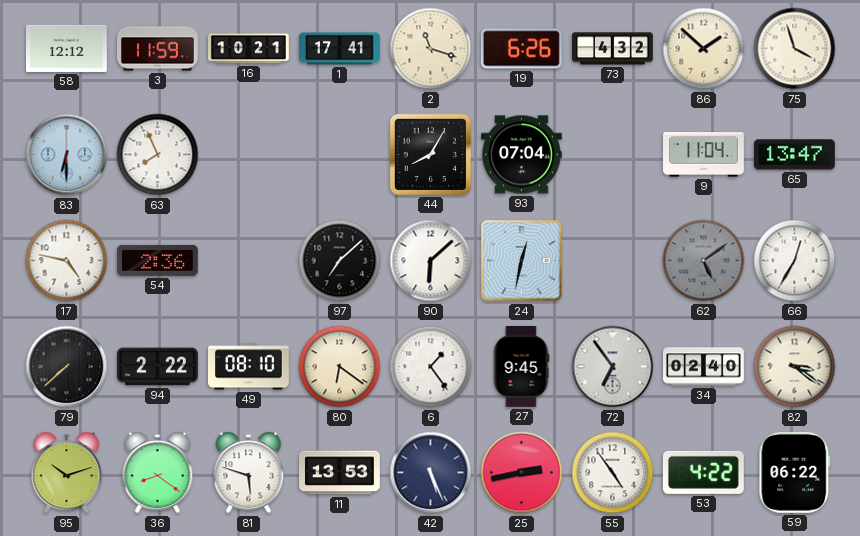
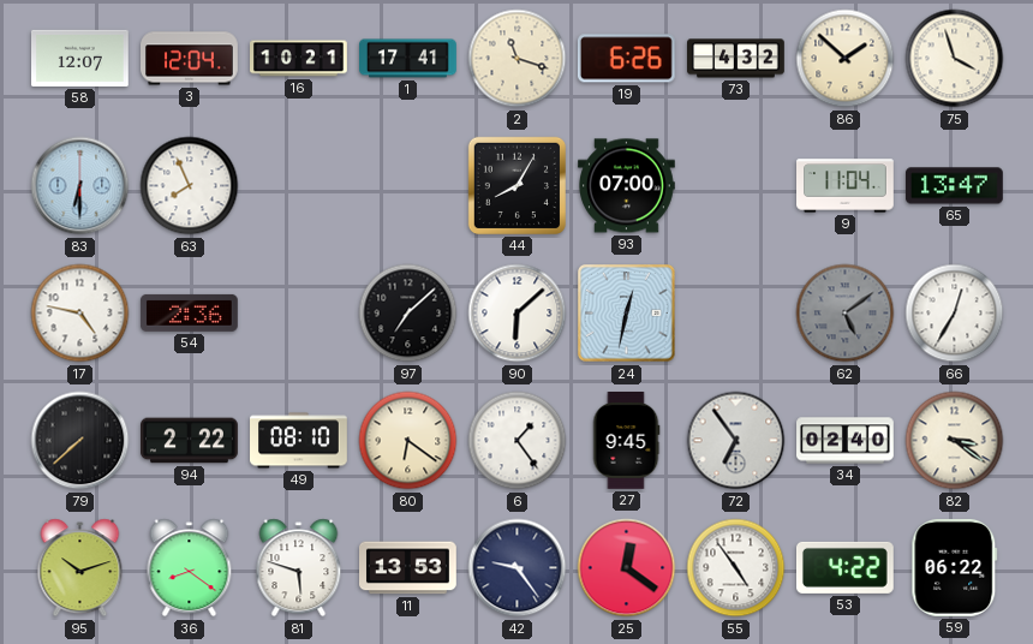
58: 12:12 -> 12:07 (80, 58)
3: 11:59 -> 12:04 (190, 59)
93: 07:04 -> 07:00 (627, 186)
42: 5:26 -> 9:24 (518, 568)
25: 2:43 -> 12:21 (627, 568)
